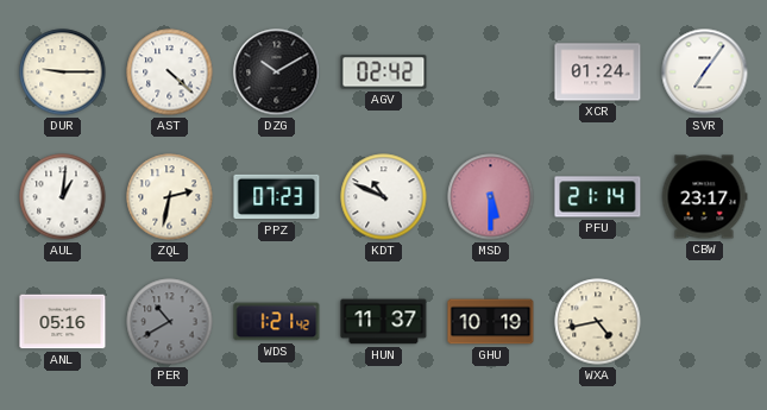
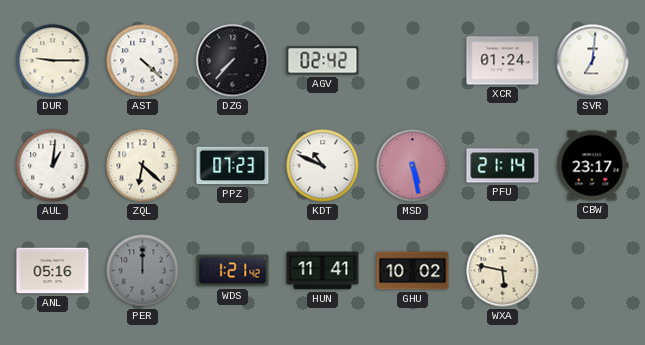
DZG: 10:10 -> 7:37 (233, 61)
SVR: 7:06 -> 7:01 (593, 61)
ZQL: 2:32 -> 6:22 (143, 166)
MSD: 5:30 -> 5:28 (413, 166)
PER: 10:40 -> 12:00 (143, 271)
HUN: 11:37 -> 11:41 (323, 271)
GHU: 10:19 -> 10:02 (413, 271)
WXA: 4:43 -> 5:47 (503, 271)
